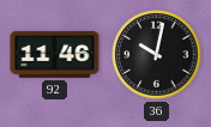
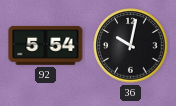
92: 11:46 -> 5:54 (46, 45)
